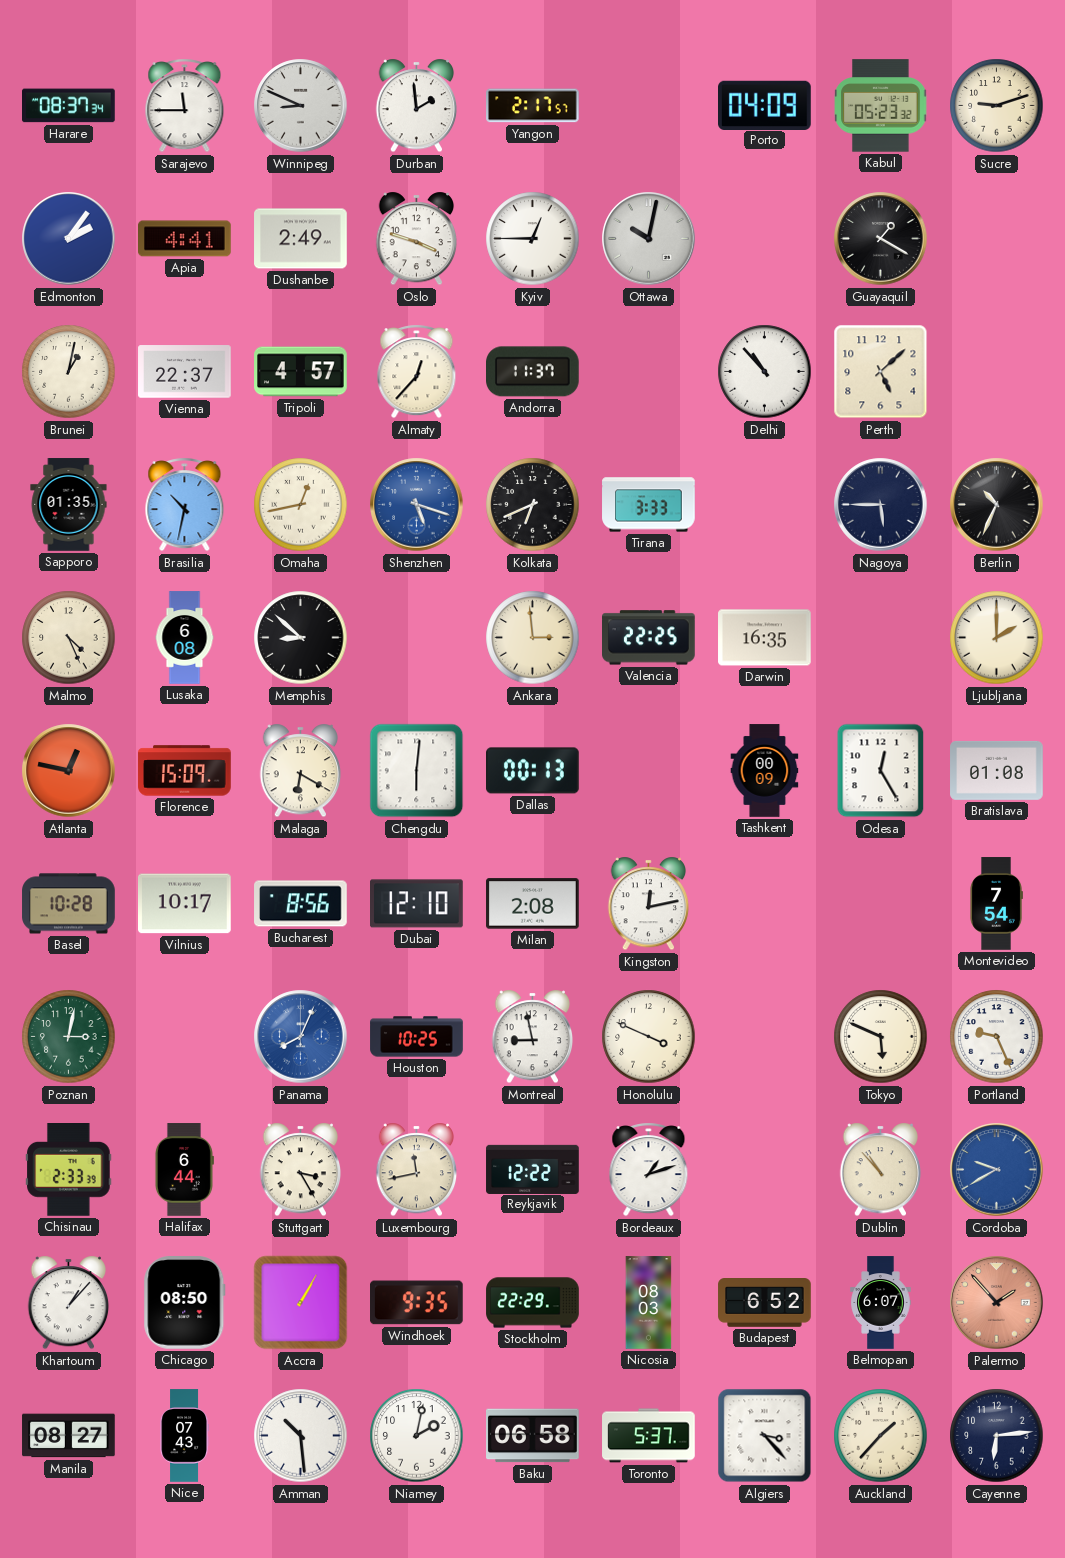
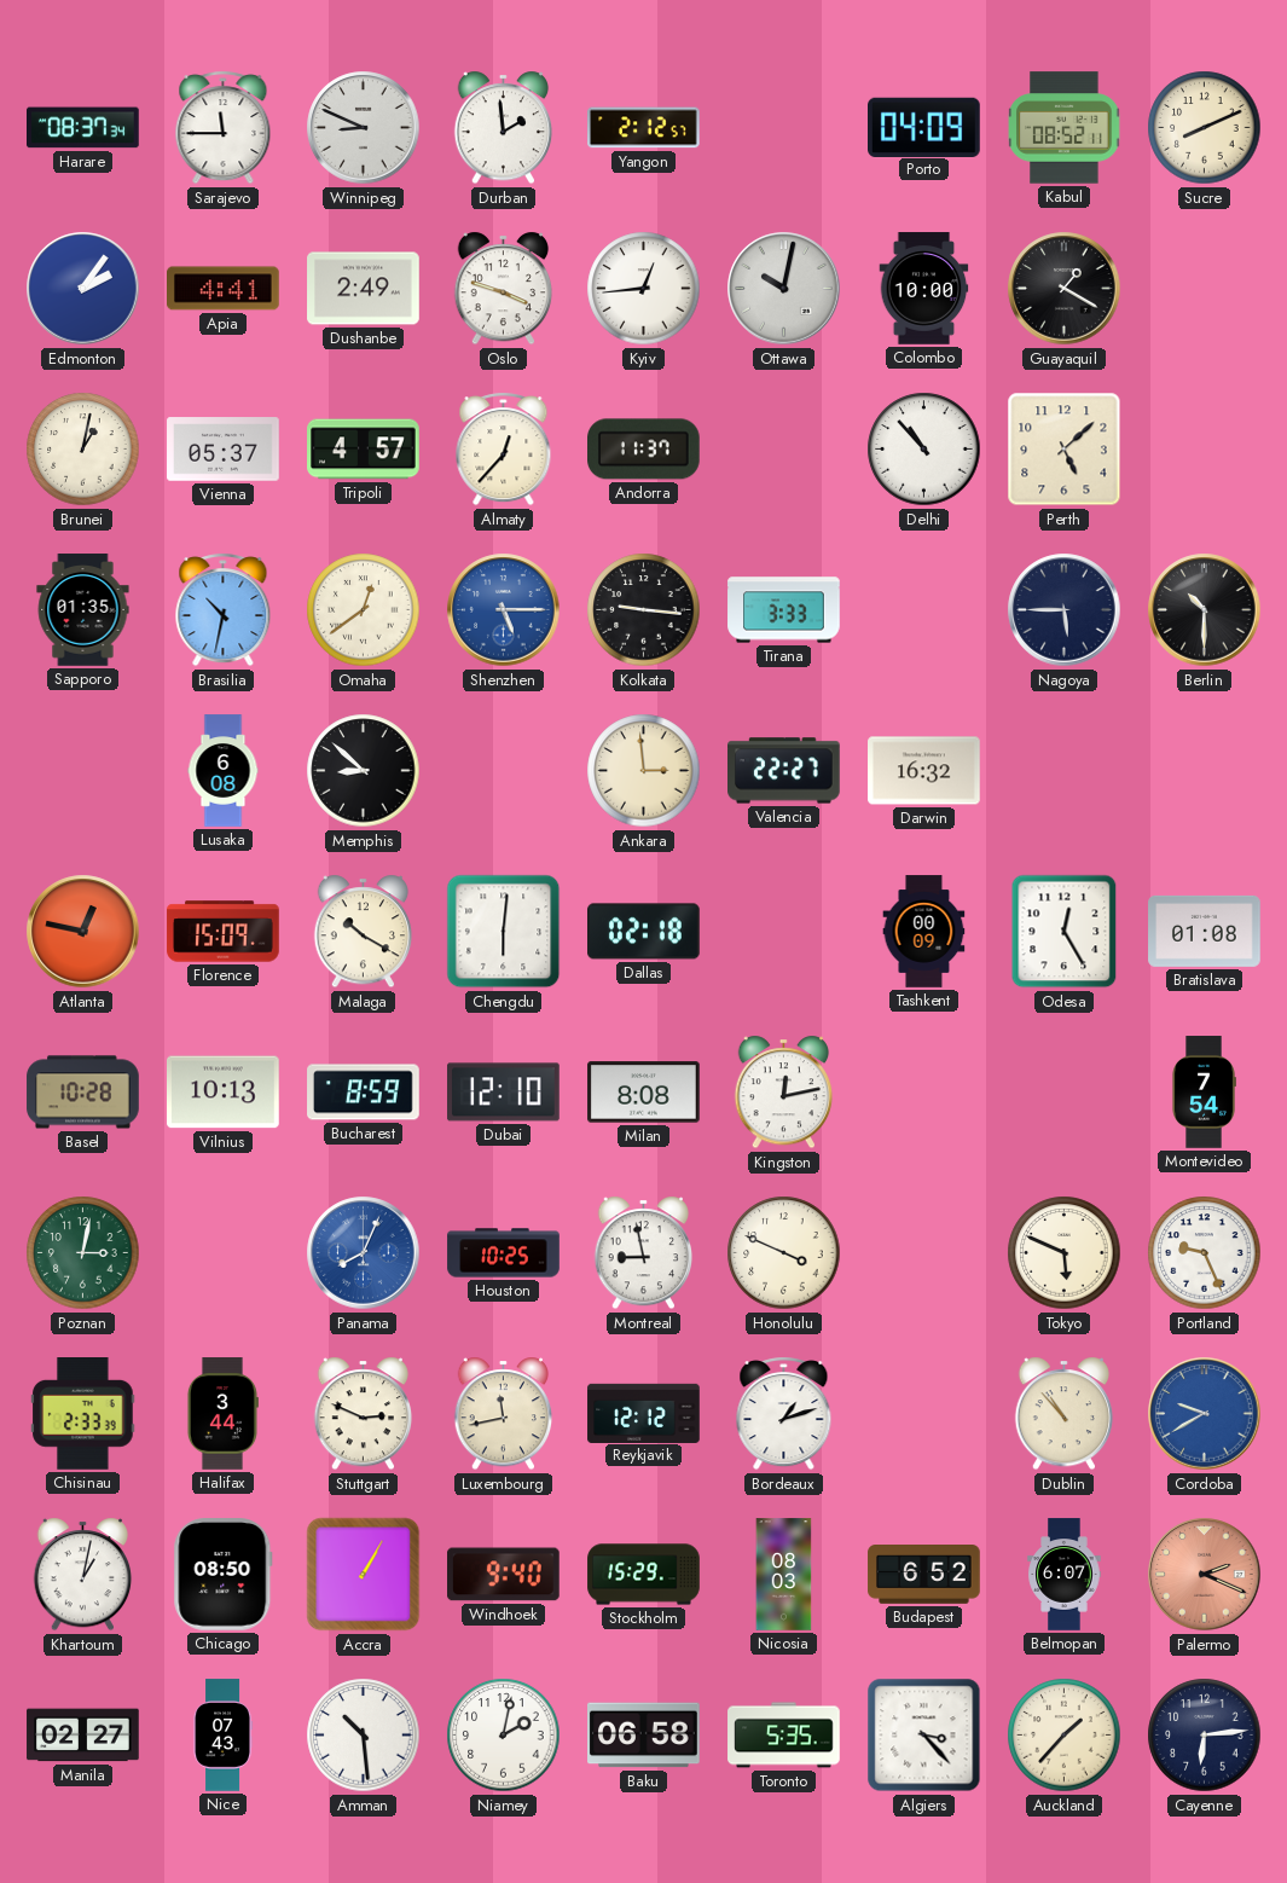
Yangon: 2:17 -> 2:12 (644, 128)
Kabul: 05:23 -> 08:52 (1065, 128)
Sucre: 9:12 -> 8:11 (1205, 128)
Kyiv: 12:45 -> 12:44 (644, 289)
Colombo: none -> 10:00 (924, 289)
Vienna: 22:37 -> 05:37 (224, 450)
Omaha: 12:43 -> 12:39 (364, 610)
Shenzhen: 5:18 -> 5:15 (504, 610)
Kolkata: 6:41 -> 9:16 (644, 610)
Berlin: 10:34 -> 10:30 (1205, 610)
Malmo: 4:26 -> none (69, 638)
Valencia: 22:25 -> 22:27 (784, 771)
Darwin: 16:35 -> 16:32 (924, 771)
Ljubljana: 2:00 -> none (997, 638)
Malaga: 6:20 -> 10:20 (364, 932)
Dallas: 00:13 -> 02:18 (644, 932)
Vilnius: 10:17 -> 10:13 (224, 1093)
Bucharest: 8:56 -> 8:59 (364, 1093)
Milan: 2:08 -> 8:08 (644, 1093)
Halifax: 6:44 -> 3:44 (222, 1414)
Stuttgart: 3:25 -> 2:49 (364, 1414)
Reykjavik: 12:22 -> 12:12 (644, 1413)
Khartoum: 1:07 -> 1:02 (83, 1575)
Windhoek: 9:35 -> 9:40 (504, 1575)
Stockholm: 22:29 -> 15:29 (644, 1575)
Palermo: 1:53 -> 2:19 (1205, 1575)
Manila: 08:27 -> 02:27 (83, 1736)
Toronto: 5:37 -> 5:35 (784, 1736)
